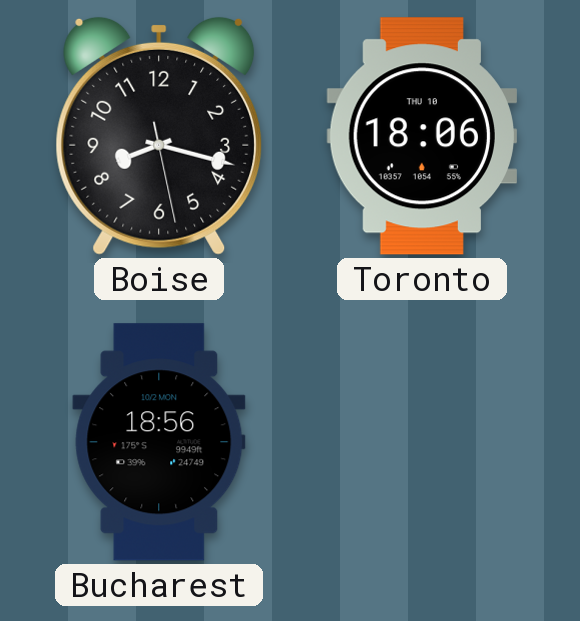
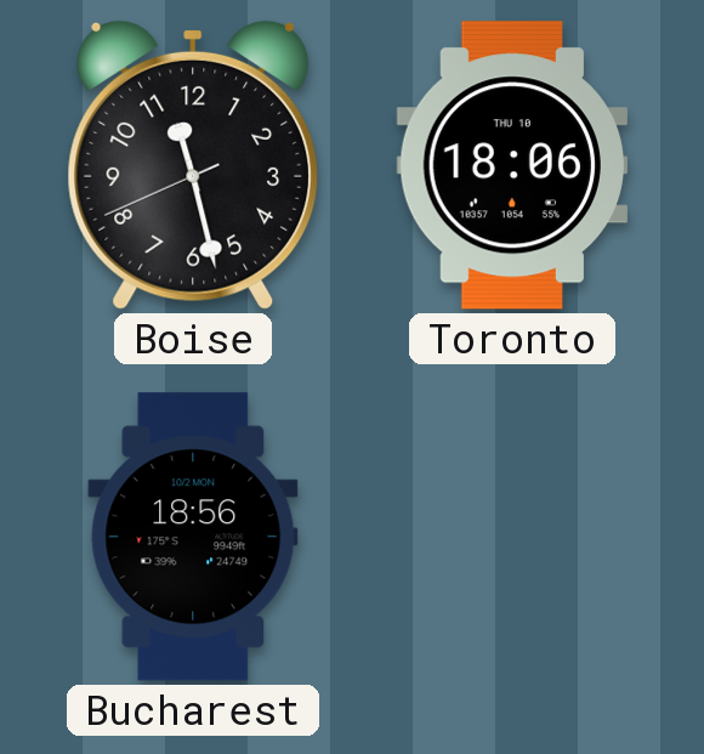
Boise: 8:17 -> 11:27 (193, 165)
